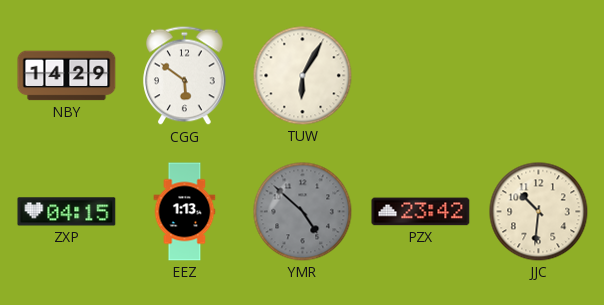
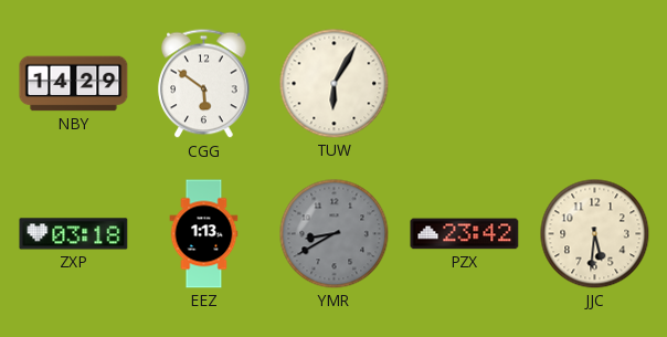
ZXP: 04:15 -> 03:18 (74, 234)
YMR: 4:52 -> 8:40 (335, 234)
JJC: 10:31 -> 5:31 (595, 234)
